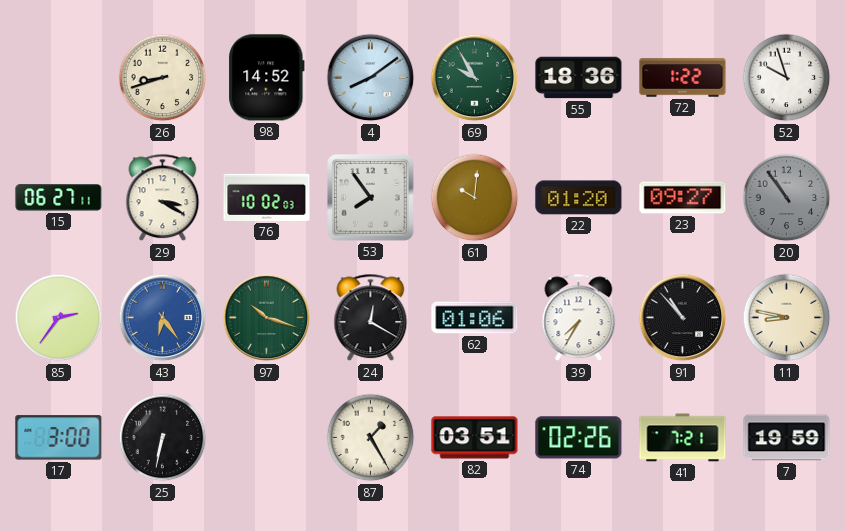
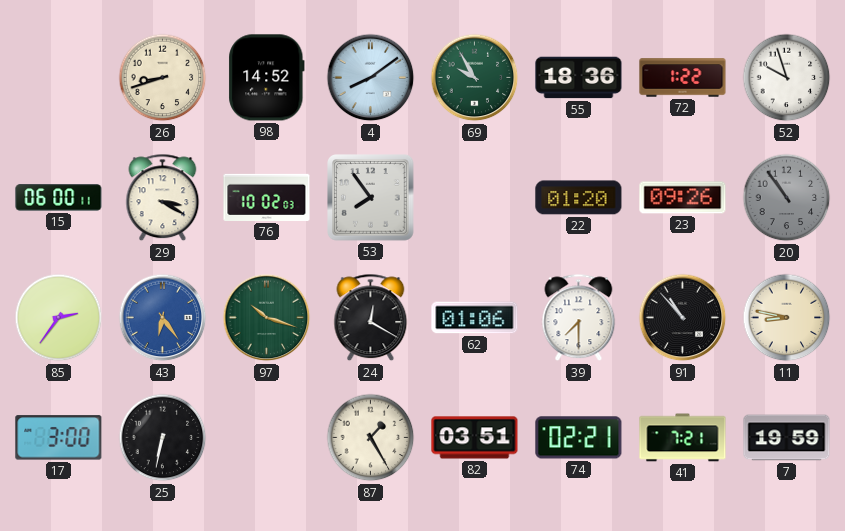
15: 06:27 -> 06:00 (59, 198)
61: 10:01 -> none (475, 198)
23: 09:27 -> 09:26 (683, 198)
39: 7:35 -> 7:30 (579, 318)
74: 02:26 -> 02:21 (579, 438)
